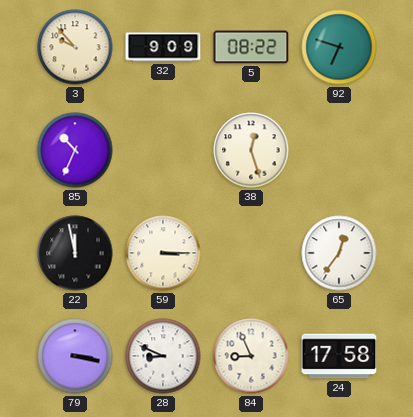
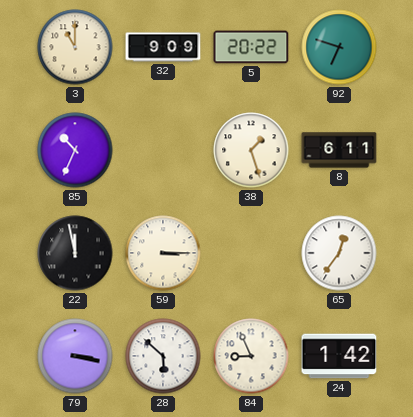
3: 9:53 -> 11:00 (75, 47)
5: 08:22 -> 20:22 (251, 47)
38: 12:27 -> 1:27 (251, 150)
8: none -> 6:11 (339, 150)
28: 8:49 -> 5:52 (163, 356)
24: 17:58 -> 1:42 (339, 356)
